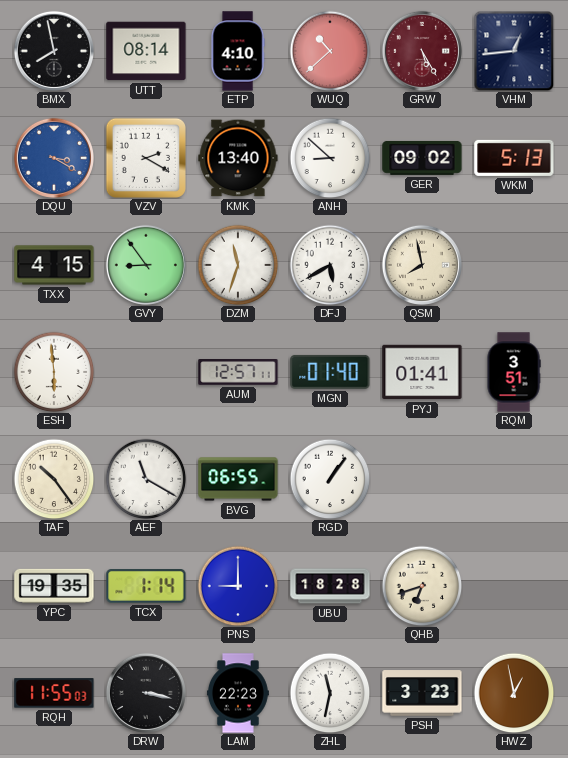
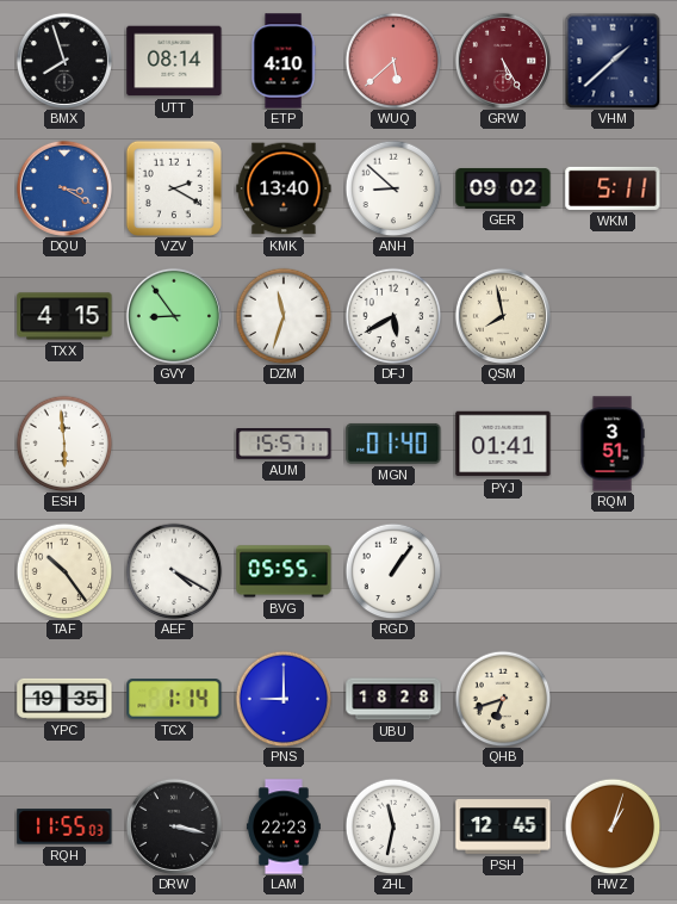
BMX: 7:58 -> 7:57 (64, 61)
WUQ: 10:38 -> 5:38 (393, 61)
VHM: 12:44 -> 1:38 (613, 61)
WKM: 5:13 -> 5:11 (613, 188)
AUM: 12:57 -> 15:57 (284, 444)
AEF: 11:20 -> 4:20 (174, 571)
BVG: 06:55 -> 05:55 (284, 571)
PSH: 3:23 -> 12:45 (503, 826)
HWZ: 12:58 -> 1:03 (613, 826)
